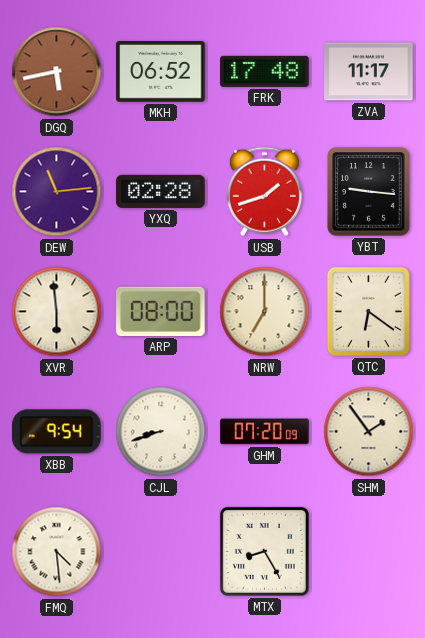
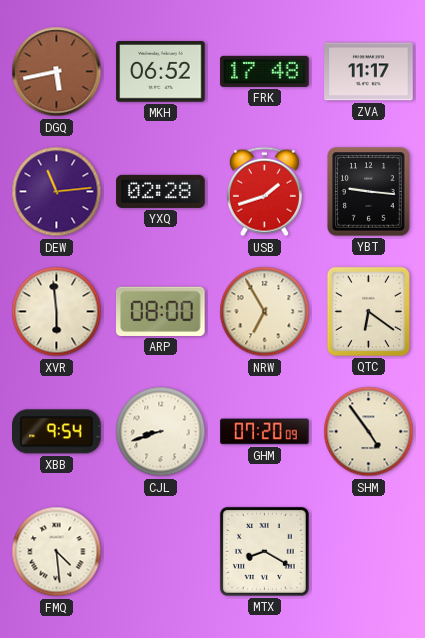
NRW: 7:00 -> 6:55 (265, 312)
SHM: 1:54 -> 4:54 (369, 432)
MTX: 8:25 -> 8:20 (264, 551)
